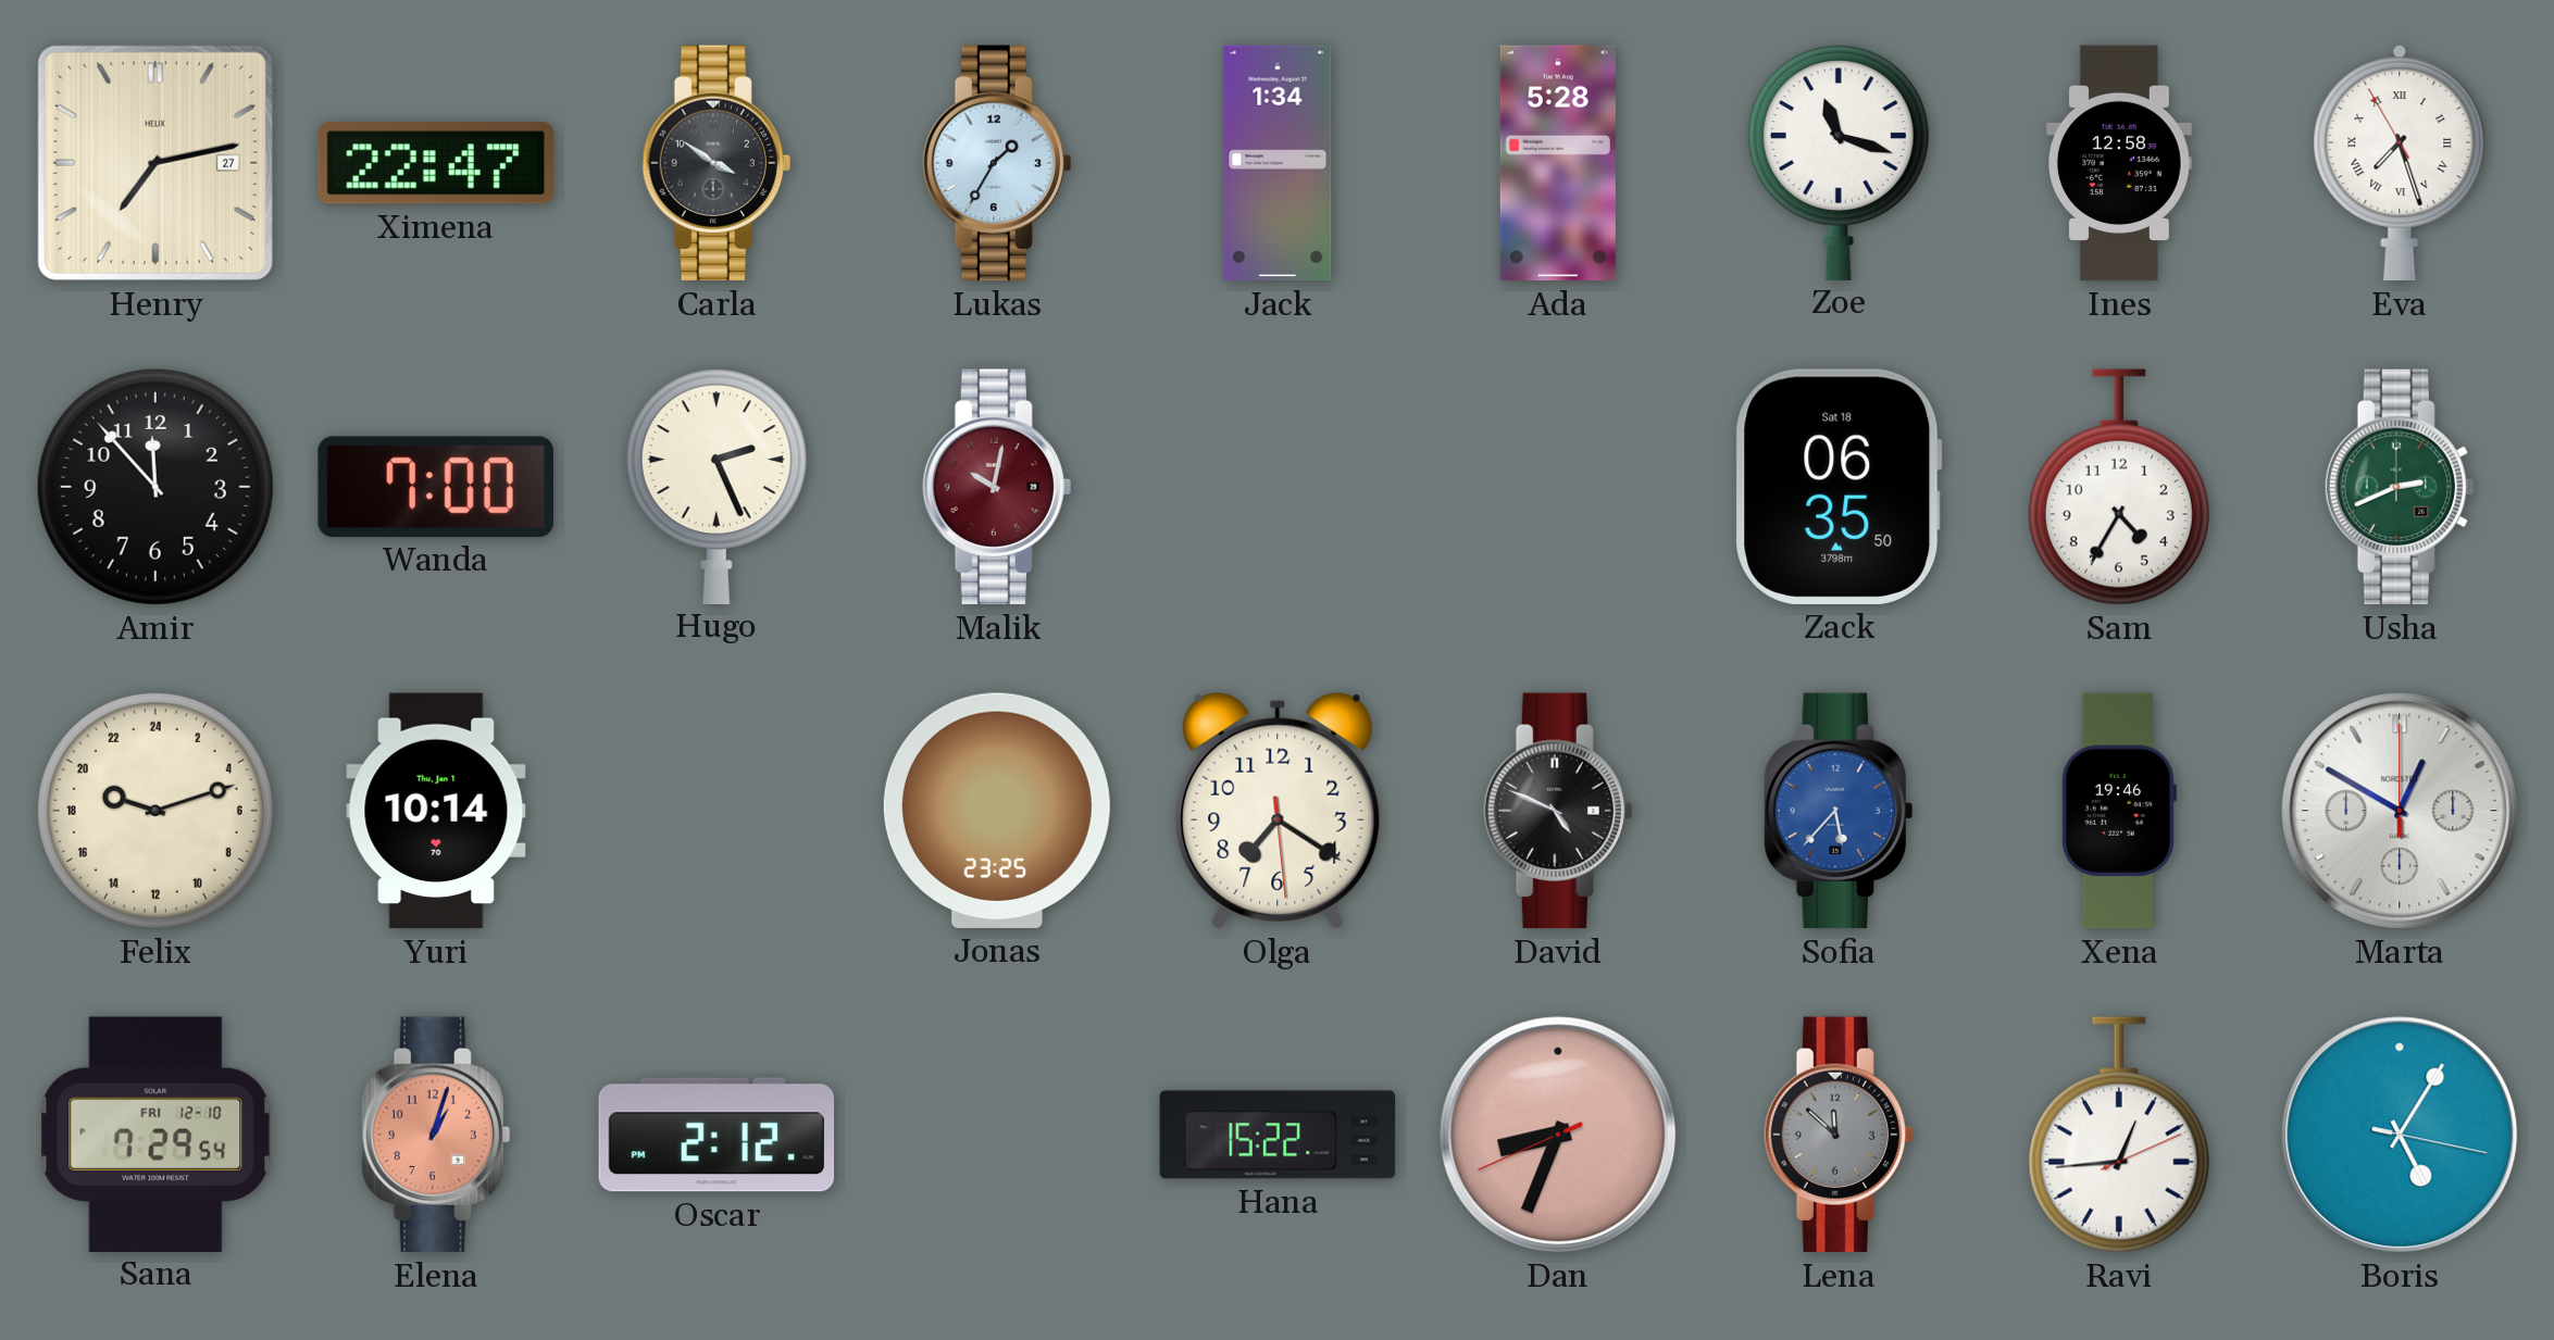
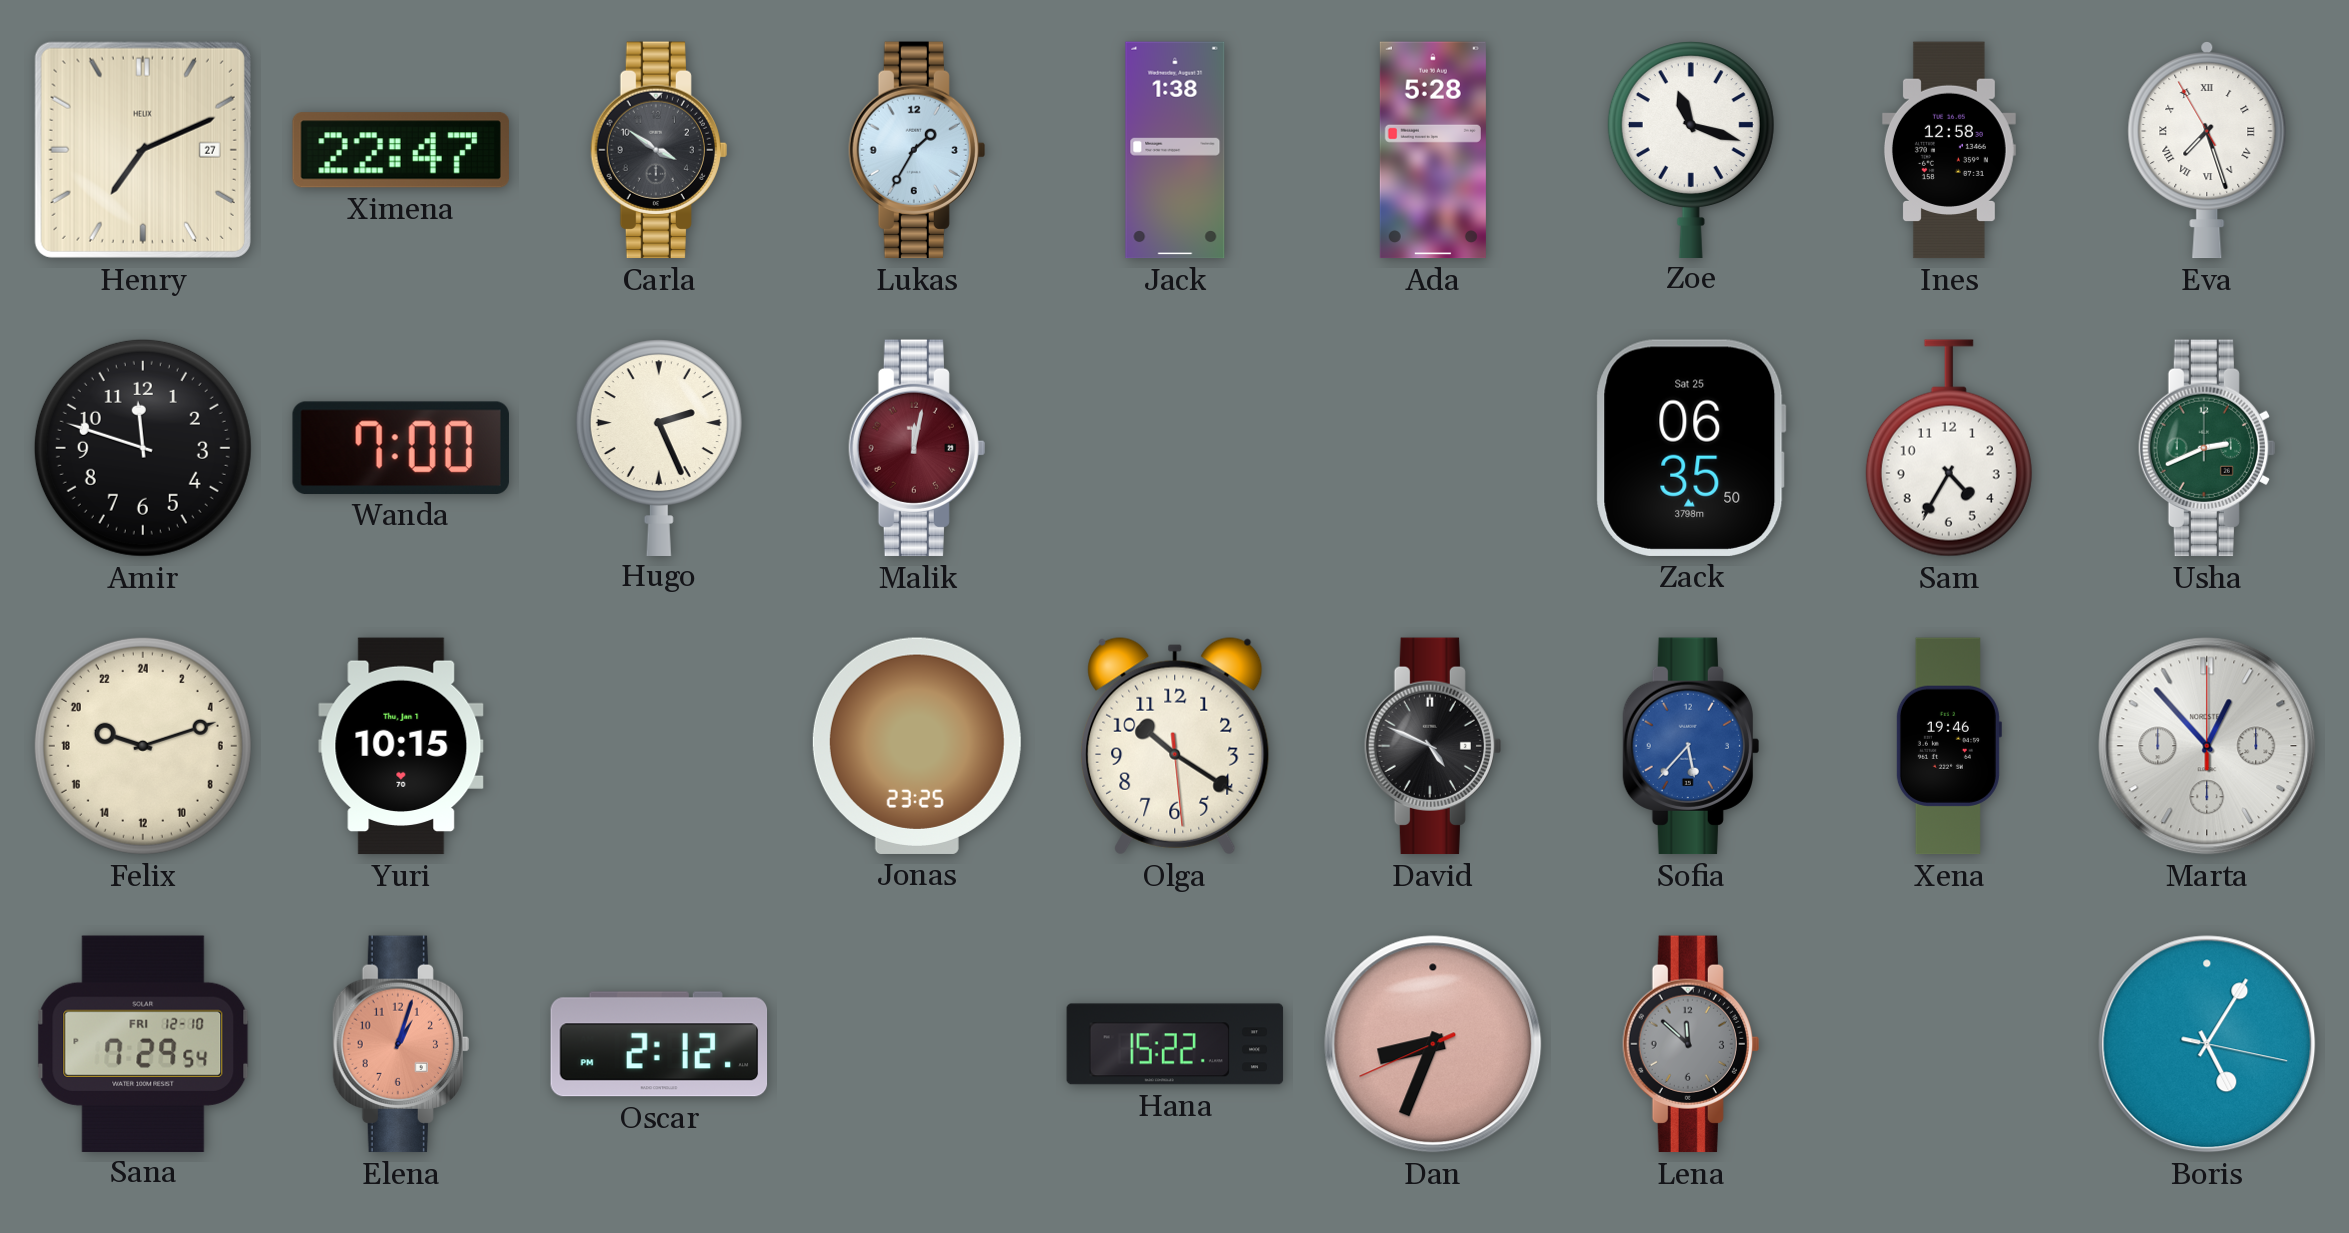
Henry: 7:13 -> 7:11 (143, 150)
Jack: 1:34 -> 1:38 (1175, 150)
Amir: 11:53 -> 11:48 (143, 448)
Malik: 10:02 -> 12:02 (917, 448)
Zack date: Sat 18 -> Sat 25 (1691, 448)
Yuri: 10:14 -> 10:15 (401, 746)
Olga: 7:20 -> 10:20 (1175, 746)
Marta: 12:50 -> 12:53 (2207, 746)
Ravi: 12:44 -> none (2119, 1135)
